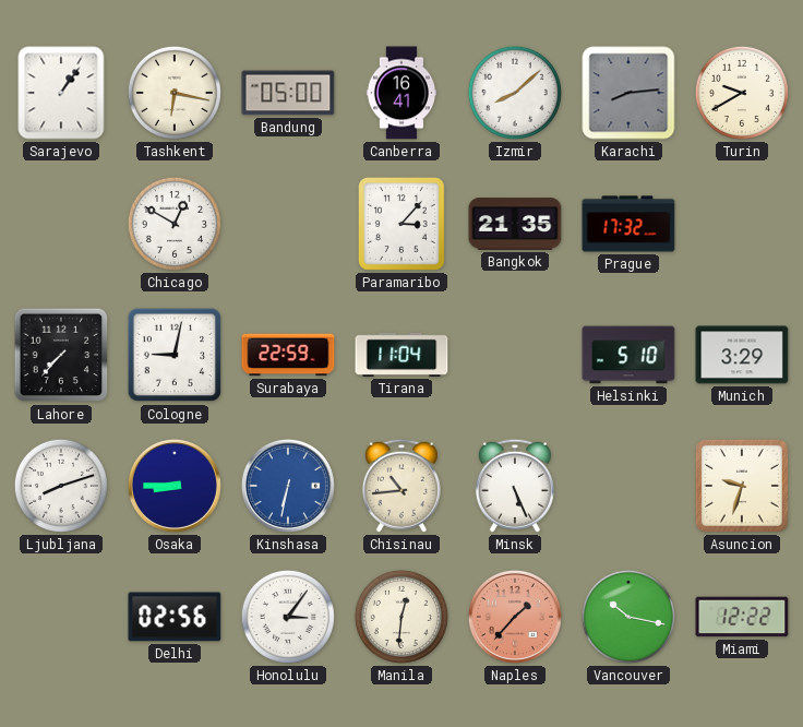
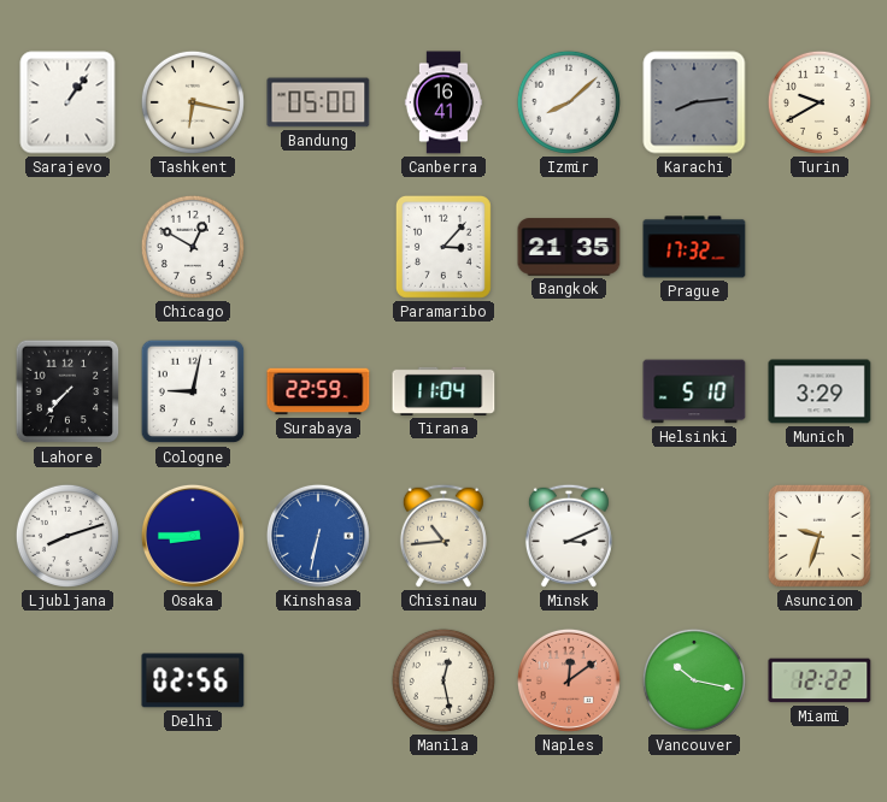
Minsk: 5:26 -> 3:11 (569, 536)
Honolulu: 3:06 -> none (288, 617)
Manila: 12:31 -> 12:28 (444, 680)
Naples: 1:37 -> 12:09 (569, 680)
